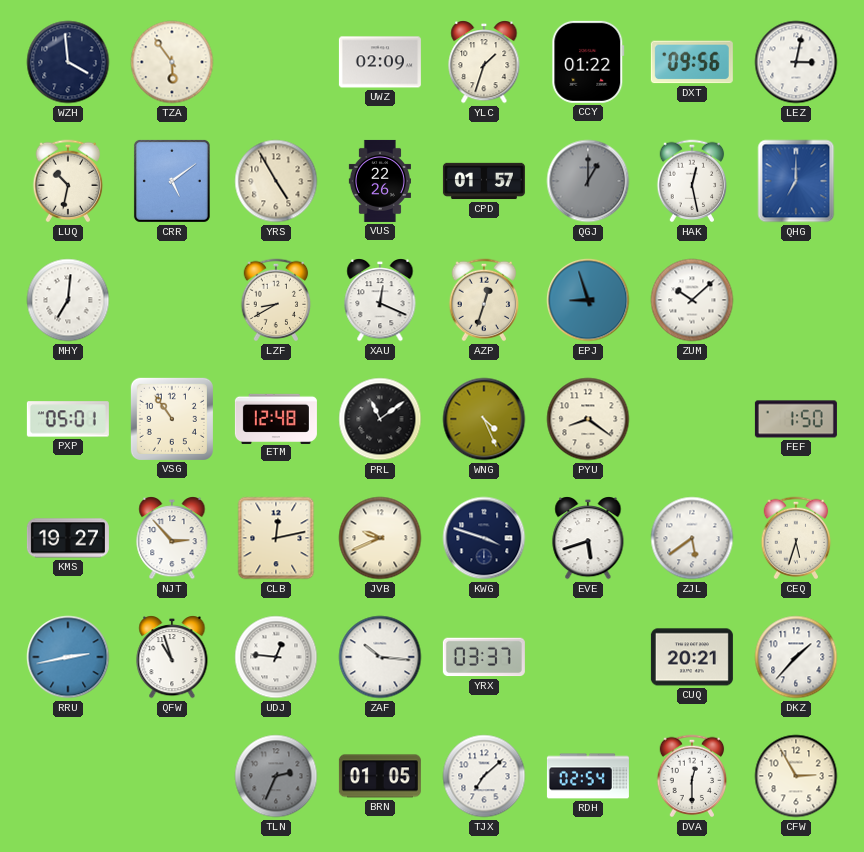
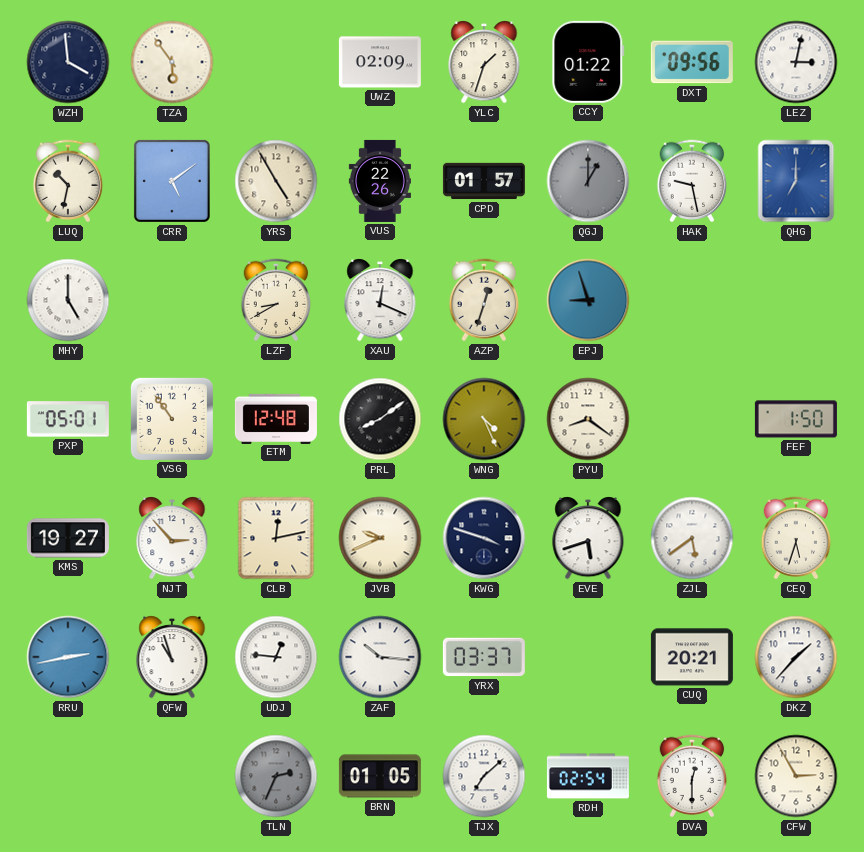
HAK: 12:28 -> 9:28 (692, 181)
MHY: 7:01 -> 5:00 (68, 300)
ZUM: 10:08 -> none (692, 300)
PRL: 11:09 -> 8:09 (380, 419)
